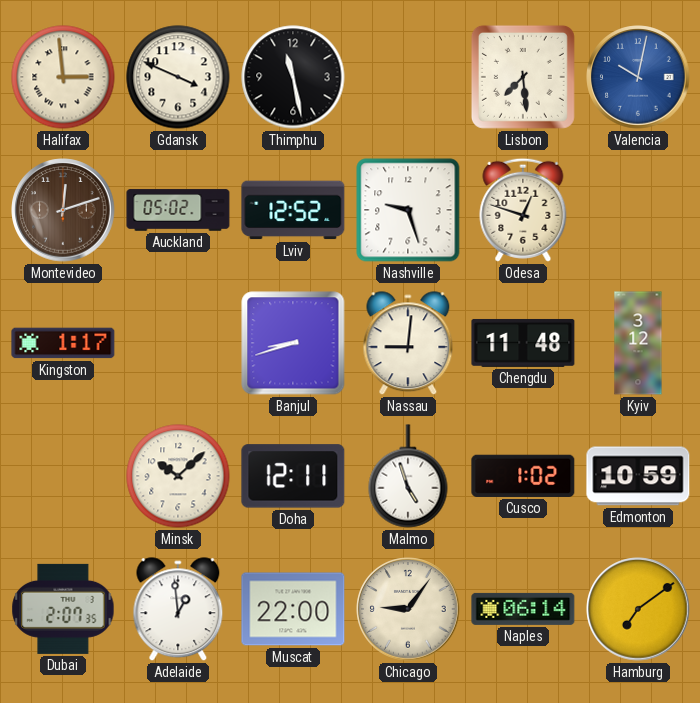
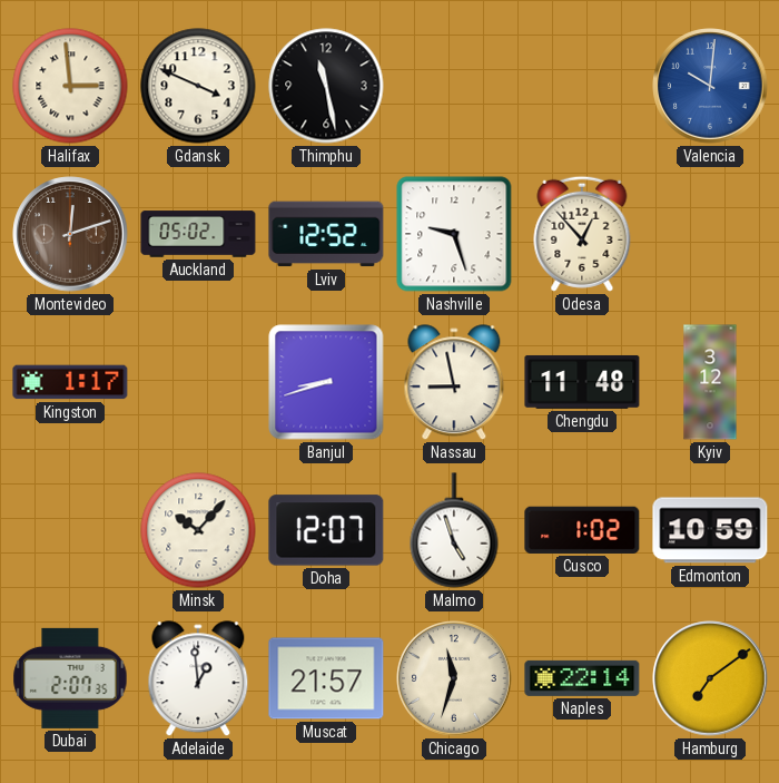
Lisbon: 7:29 -> none (523, 77)
Valencia: 10:02 -> 10:01 (710, 86)
Odesa: 12:48 -> 12:53 (582, 234)
Nassau: 9:01 -> 8:58 (454, 383)
Minsk: 10:08 -> 10:07 (198, 530)
Doha: 12:11 -> 12:07 (326, 530)
Muscat: 22:00 -> 21:57 (326, 678)
Chicago: 9:06 -> 11:33 (454, 678)
Naples: 06:14 -> 22:14 (582, 678)
